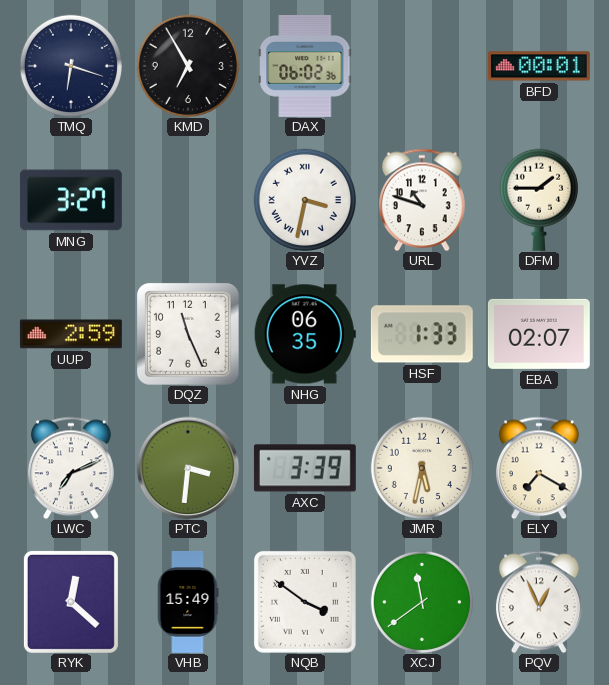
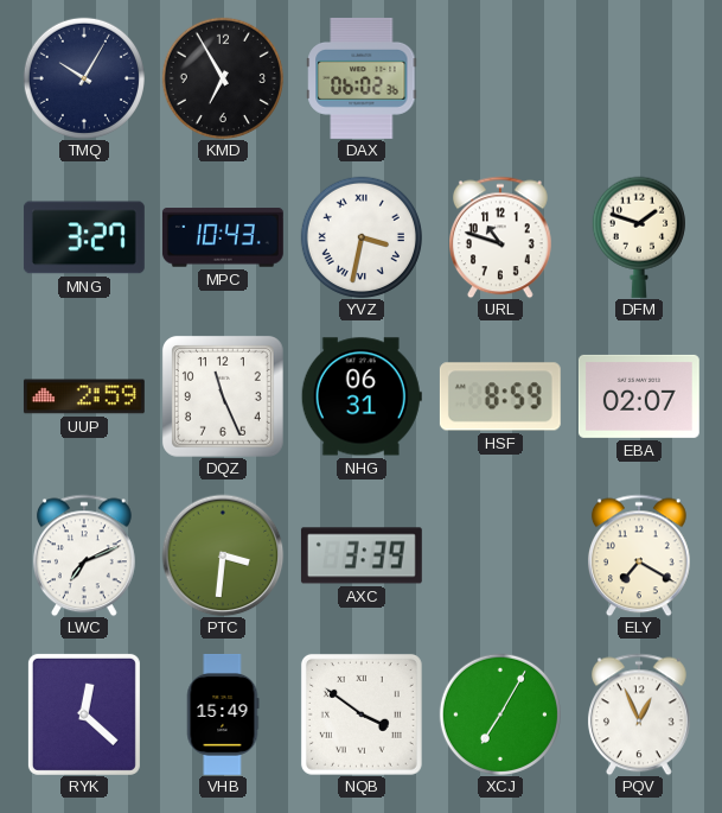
TMQ: 6:18 -> 10:05 (84, 78)
BFD: 00:01 -> none (539, 66)
MPC: none -> 10:43 (223, 237)
DFM: 1:45 -> 1:48 (639, 237)
NHG: 06:35 -> 06:31 (362, 396)
HSF: 1:33 -> 8:59 (500, 396)
JMR: 5:32 -> none (422, 468)
XCJ: 11:39 -> 7:05 (500, 714)
